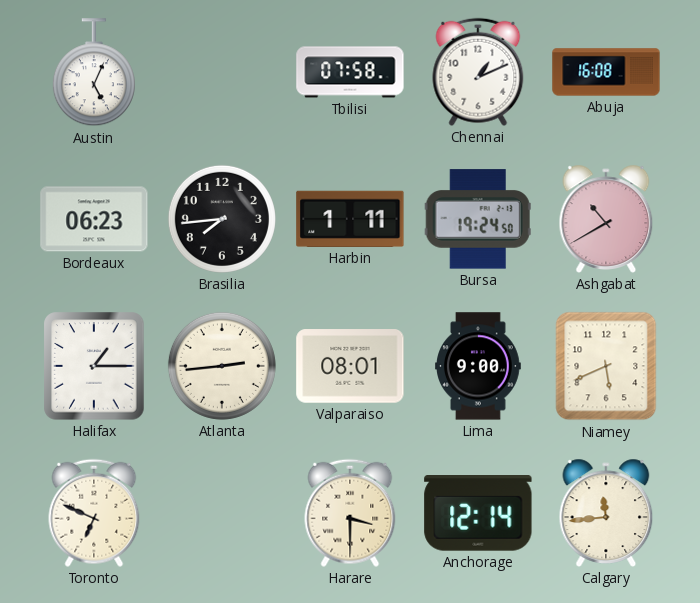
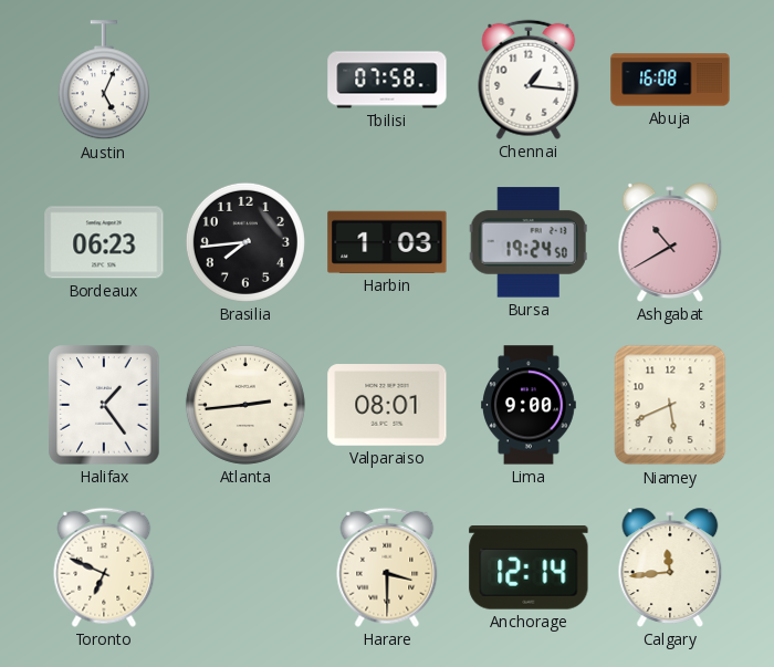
Chennai: 1:11 -> 1:16 (529, 80)
Harbin: 1:11 -> 1:03 (387, 242)
Halifax: 1:15 -> 1:24 (104, 405)
